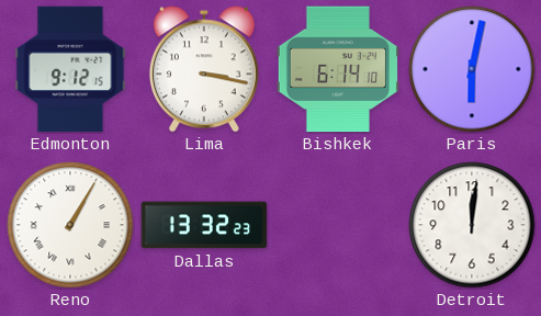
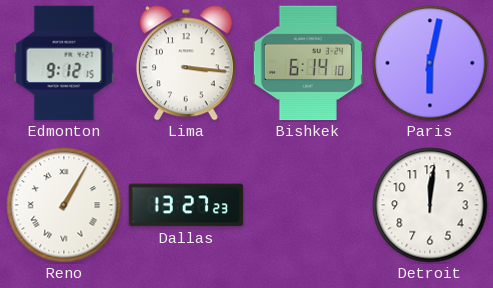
Lima: 3:17 -> 3:16 (186, 63)
Dallas: 13:32 -> 13:27 (186, 205)
